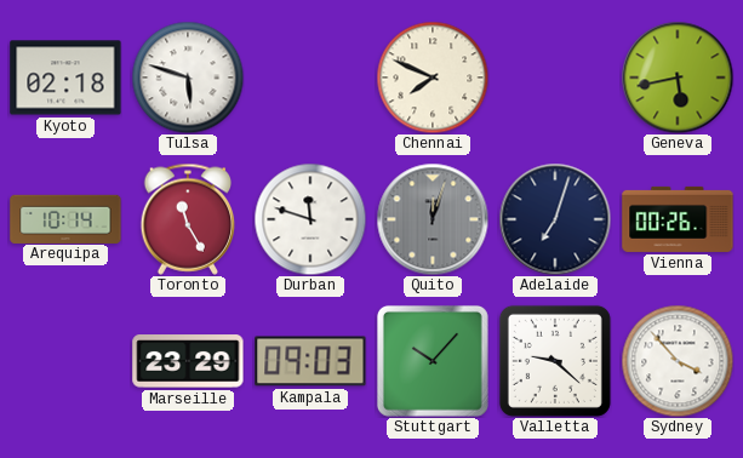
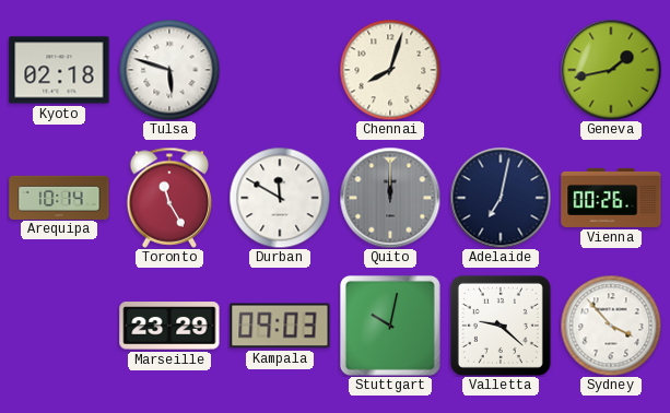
Chennai: 7:49 -> 8:03 (390, 70)
Geneva: 5:43 -> 1:43 (611, 70)
Durban: 11:48 -> 11:50 (280, 198)
Quito: 12:03 -> 12:00 (390, 198)
Adelaide: 7:03 -> 7:02 (501, 198)
Stuttgart: 10:07 -> 10:02 (390, 326)
